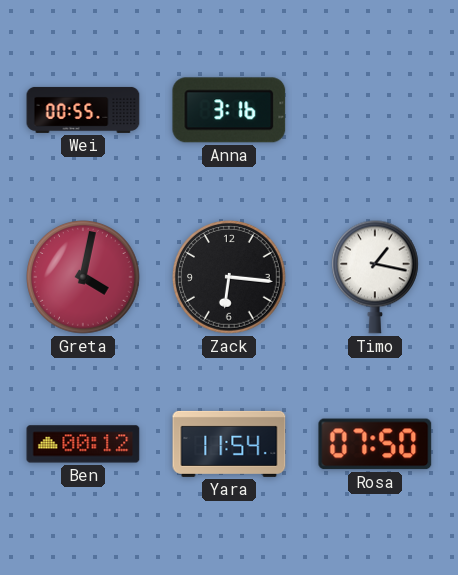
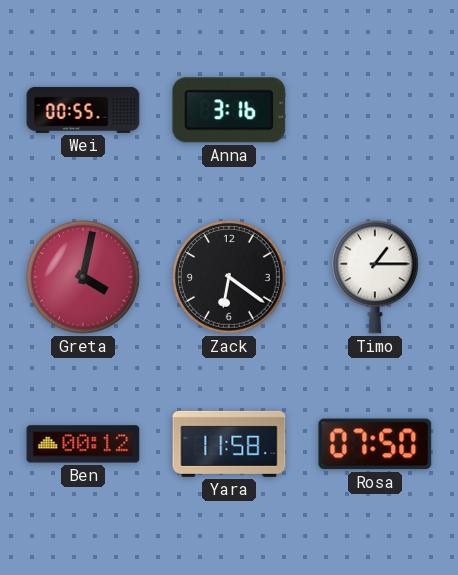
Zack: 6:16 -> 6:21 (230, 278)
Timo: 1:17 -> 1:15 (375, 277)
Yara: 11:54 -> 11:58 (229, 444)
